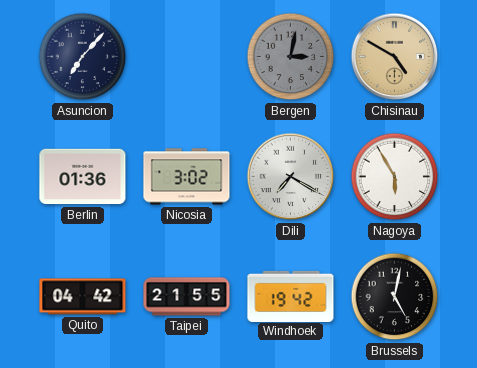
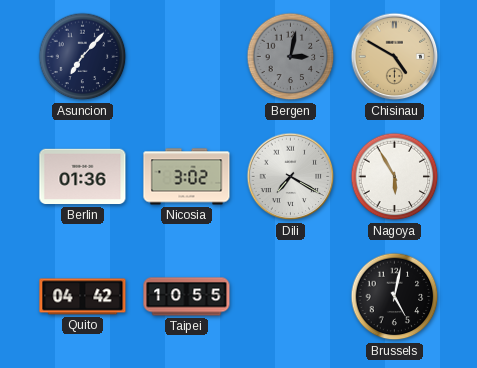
Taipei: 21:55 -> 10:55 (187, 297)
Windhoek: 19:42 -> none (291, 296)
